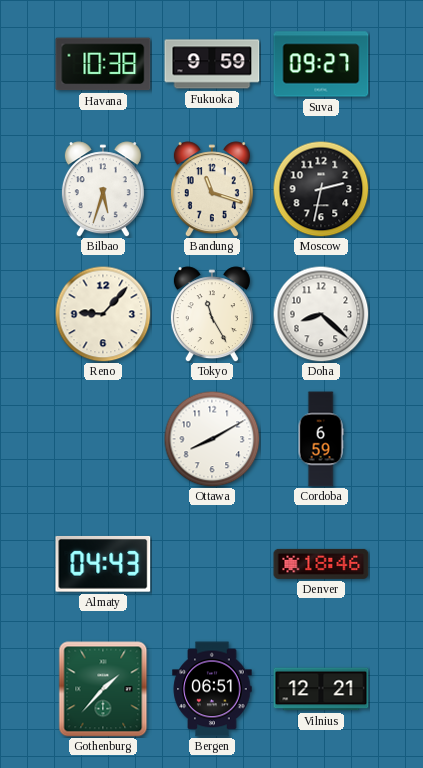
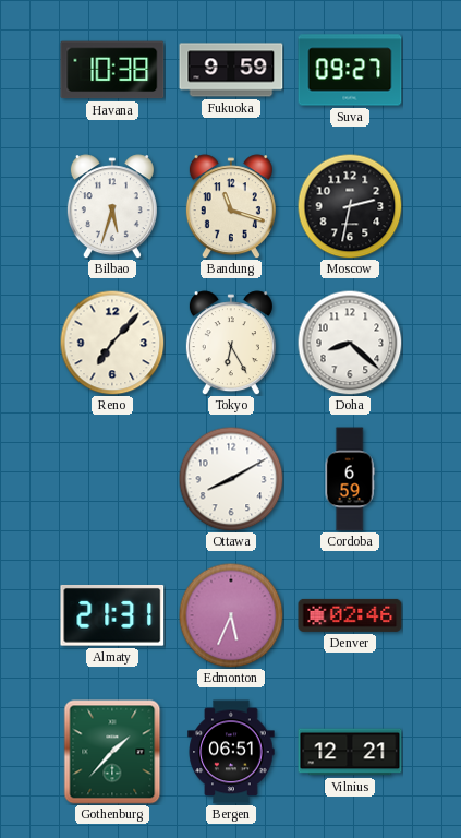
Reno: 9:07 -> 7:07 (112, 343)
Tokyo: 11:25 -> 6:25 (231, 343)
Almaty: 04:43 -> 21:31 (112, 615)
Edmonton: none -> 5:34 (231, 615)
Denver: 18:46 -> 02:46 (350, 615)
